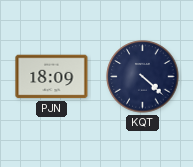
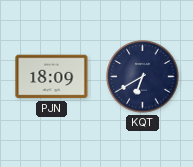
KQT: 4:22 -> 6:40 (143, 77)
